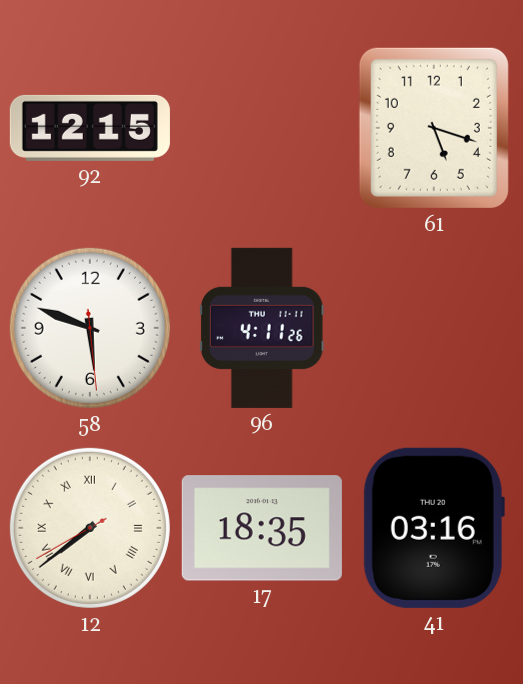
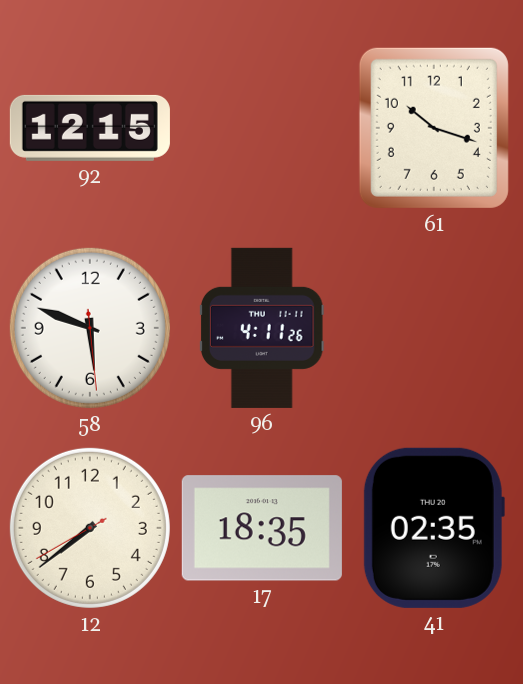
61: 5:18 -> 10:18 (434, 128)
12 numerals: Roman -> Arabic (90, 528)
41: 03:16 -> 02:35 (434, 528)
